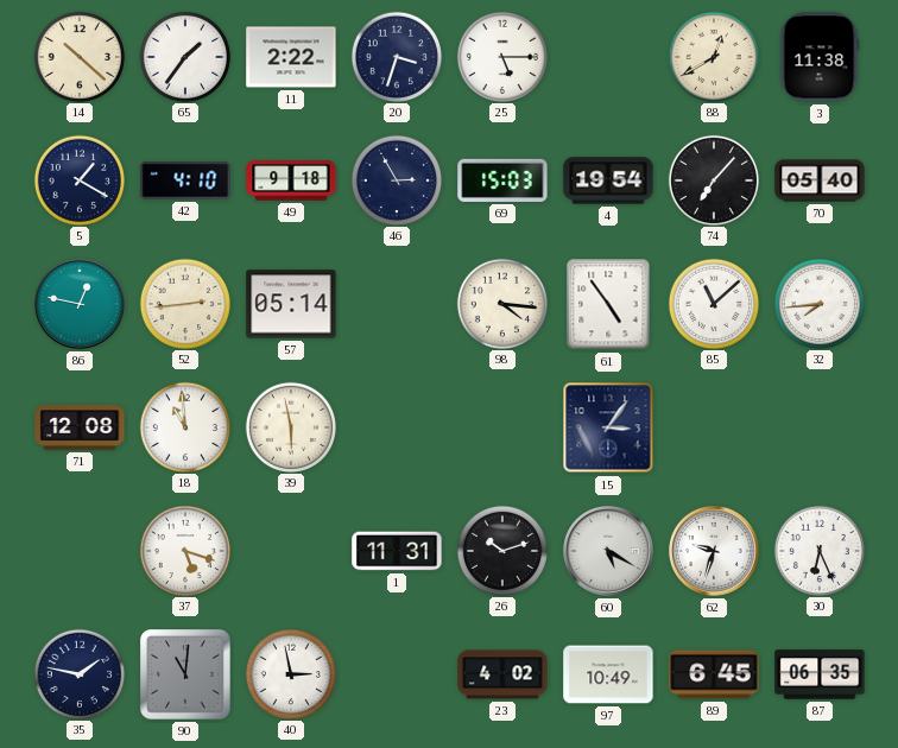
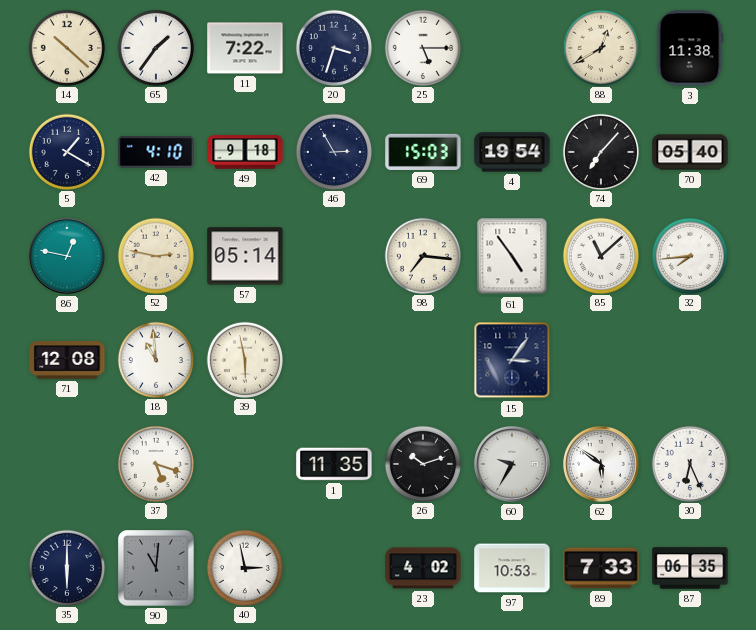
11: 2:22 -> 7:22 (245, 48)
52: 2:44 -> 2:47 (155, 255)
98: 4:16 -> 7:16 (422, 255)
1: 11:31 -> 11:35 (334, 464)
60: 5:20 -> 9:35 (513, 465)
62: 9:33 -> 5:51 (602, 465)
35: 1:47 -> 6:00 (66, 567)
97: 10:49 -> 10:53 (512, 568)
89: 6:45 -> 7:33 (601, 568)
